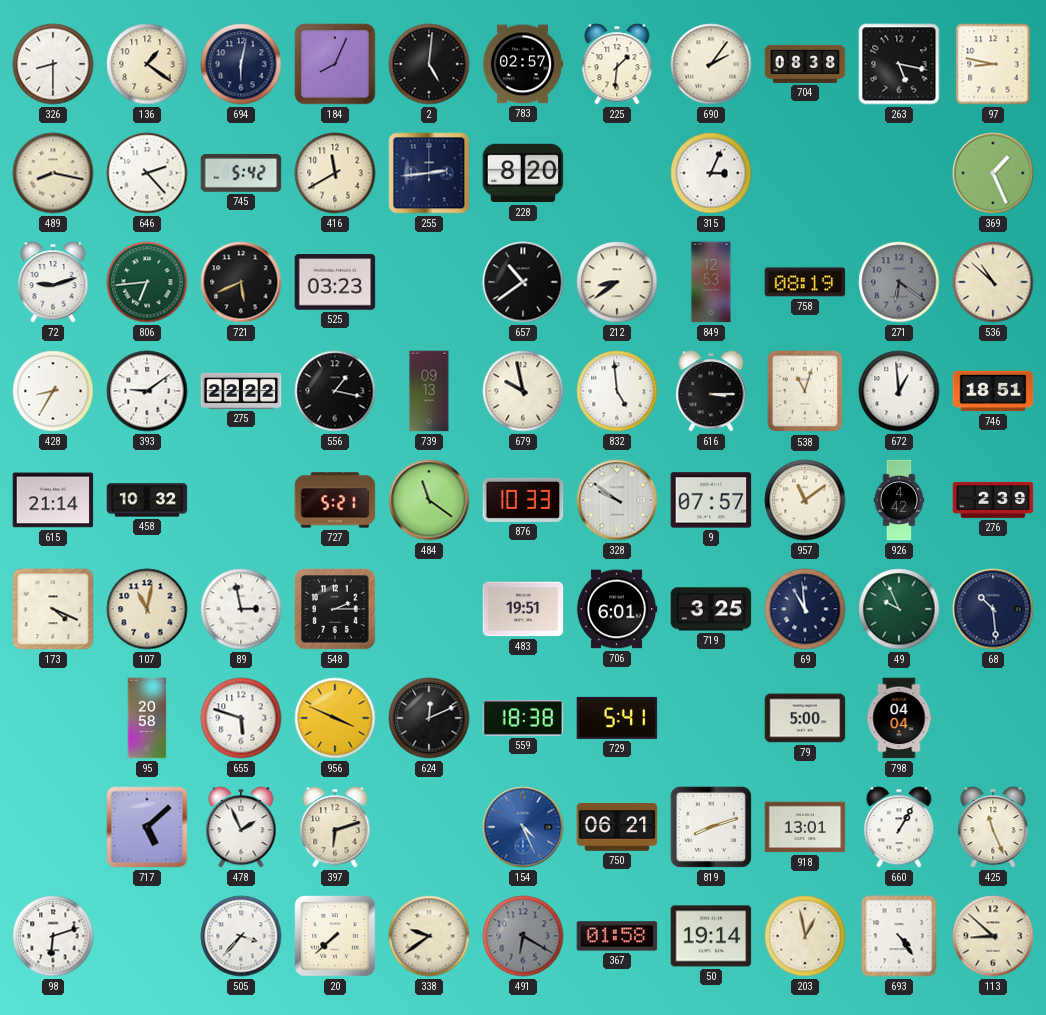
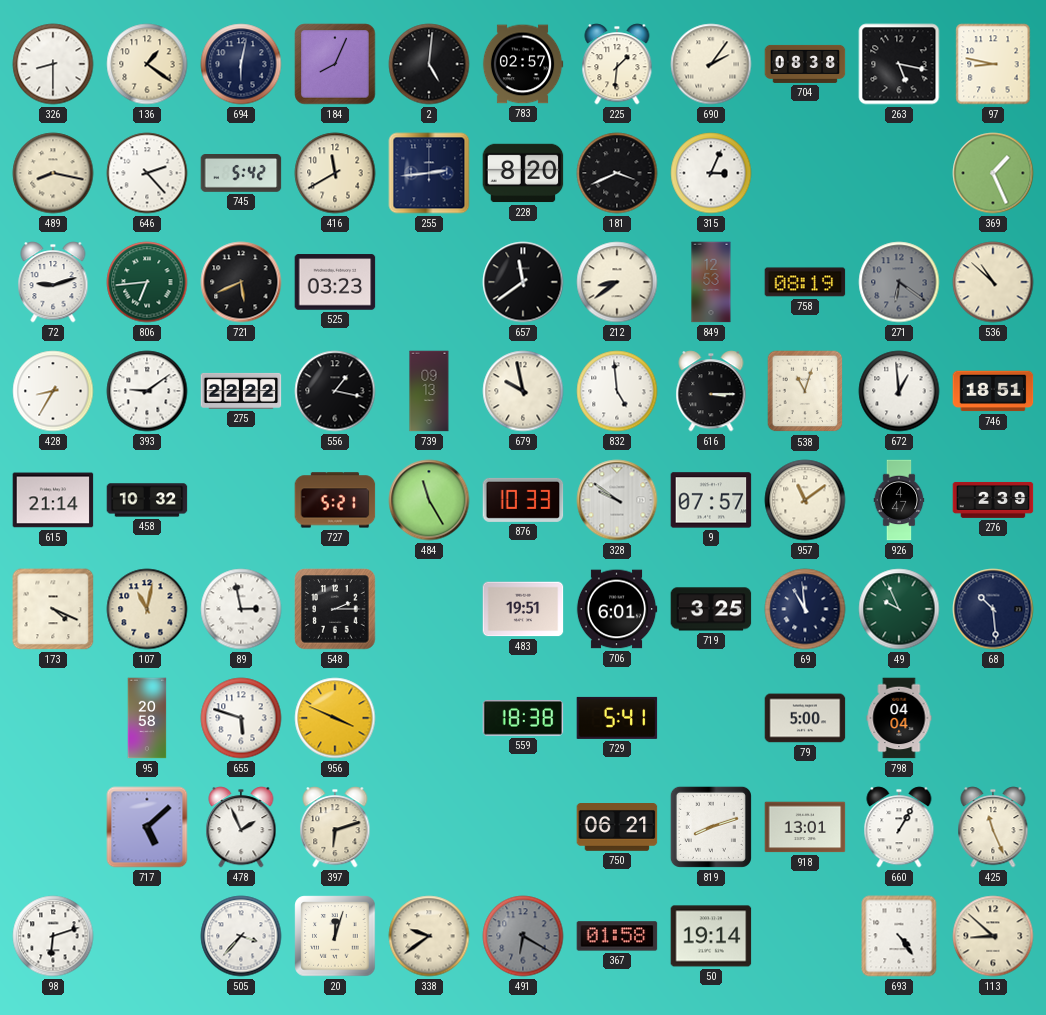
181: none -> 3:41 (617, 173)
657: 10:39 -> 11:39 (523, 282)
484: 11:21 -> 11:25 (429, 500)
926: 4:42 -> 4:47 (899, 500)
624: 12:11 -> none (429, 718)
154: 4:26 -> none (523, 827)
20: 7:38 -> 12:03 (335, 936)
203: 12:58 -> none (805, 936)
